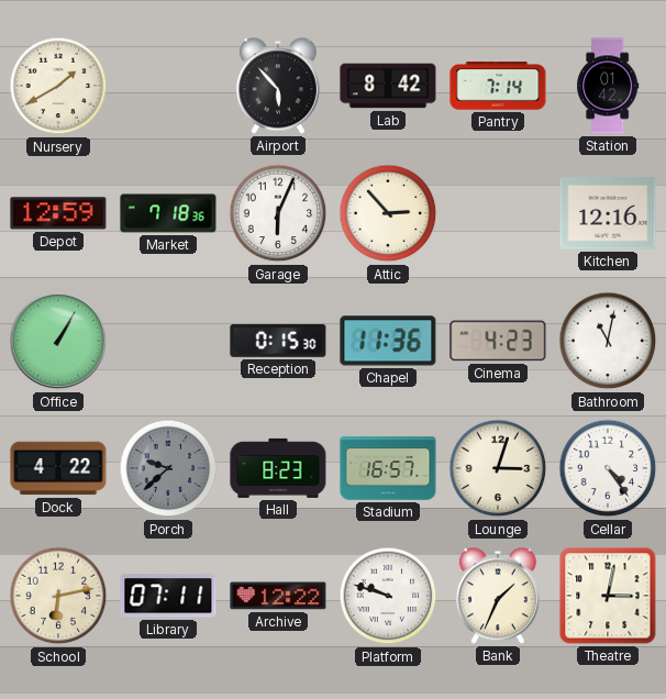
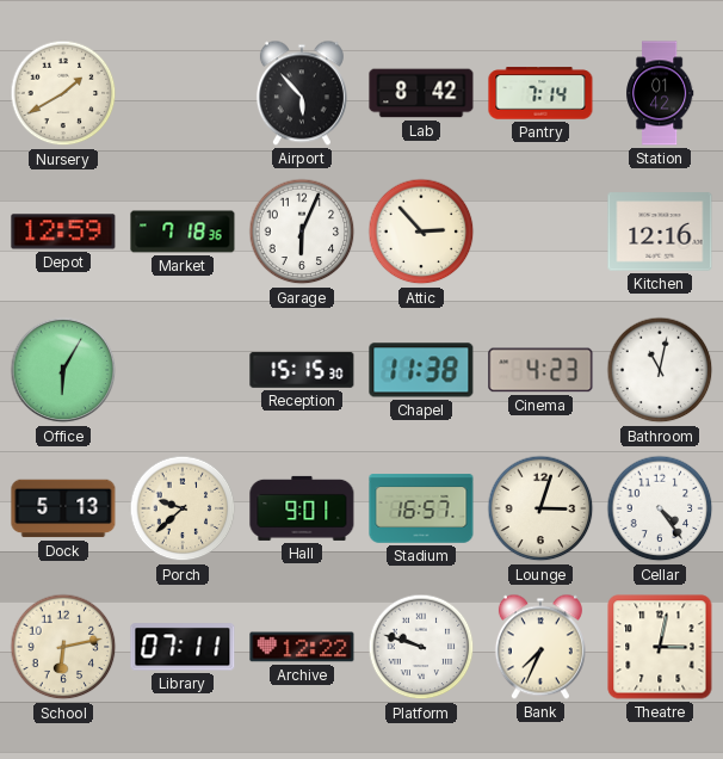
Office: 1:05 -> 6:05 (63, 370)
Reception: 0:15 -> 15:15 (302, 370)
Chapel: 11:36 -> 11:38 (421, 370)
Dock: 4:22 -> 5:13 (63, 508)
Porch dial: grey -> cream (183, 508)
Hall: 8:23 -> 9:01 (302, 508)
Bank: 1:34 -> 7:34 (540, 647)
